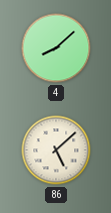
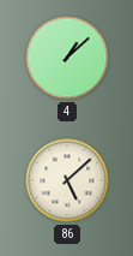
4: 8:08 -> 1:08 (67, 58)
